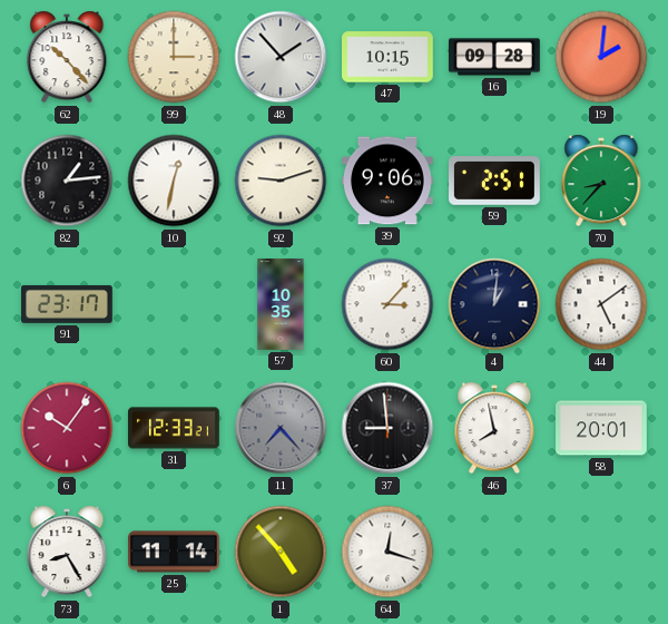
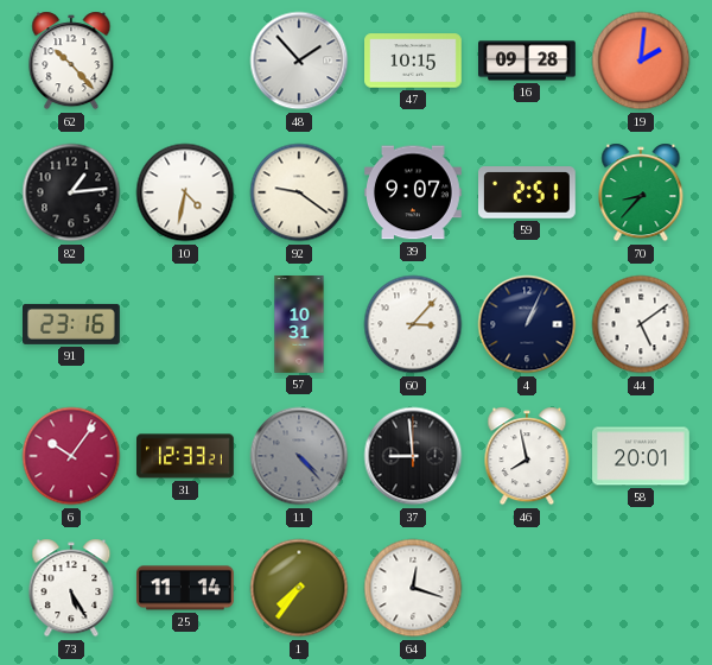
99: 3:00 -> none (174, 57)
10: 12:32 -> 4:32 (185, 192)
92: 9:12 -> 9:21 (299, 192)
39: 9:06 -> 9:07 (414, 192)
91: 23:17 -> 23:16 (72, 324)
57: 10:35 -> 10:31 (299, 324)
4: 1:01 -> 1:04 (527, 324)
11: 7:23 -> 4:23 (299, 456)
73: 8:25 -> 5:25 (71, 588)
1: 4:53 -> 7:36 (299, 588)
